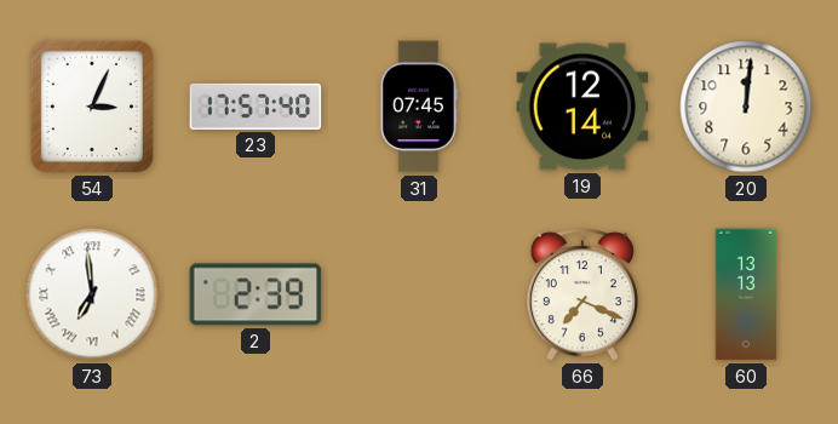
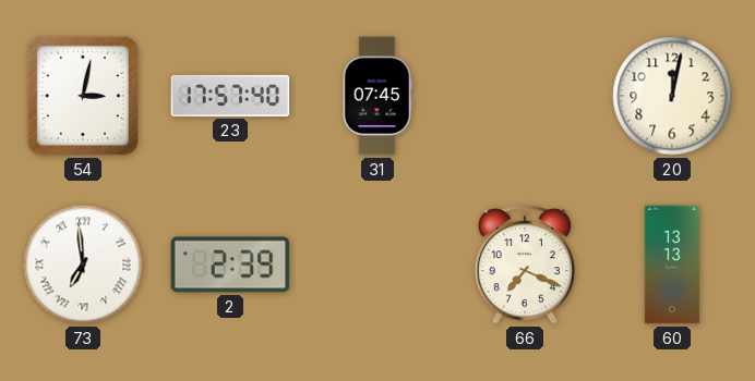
54: 3:04 -> 3:02 (83, 96)
19: 12:14 -> none (582, 107)
20: 12:01 -> 12:02 (672, 96)
